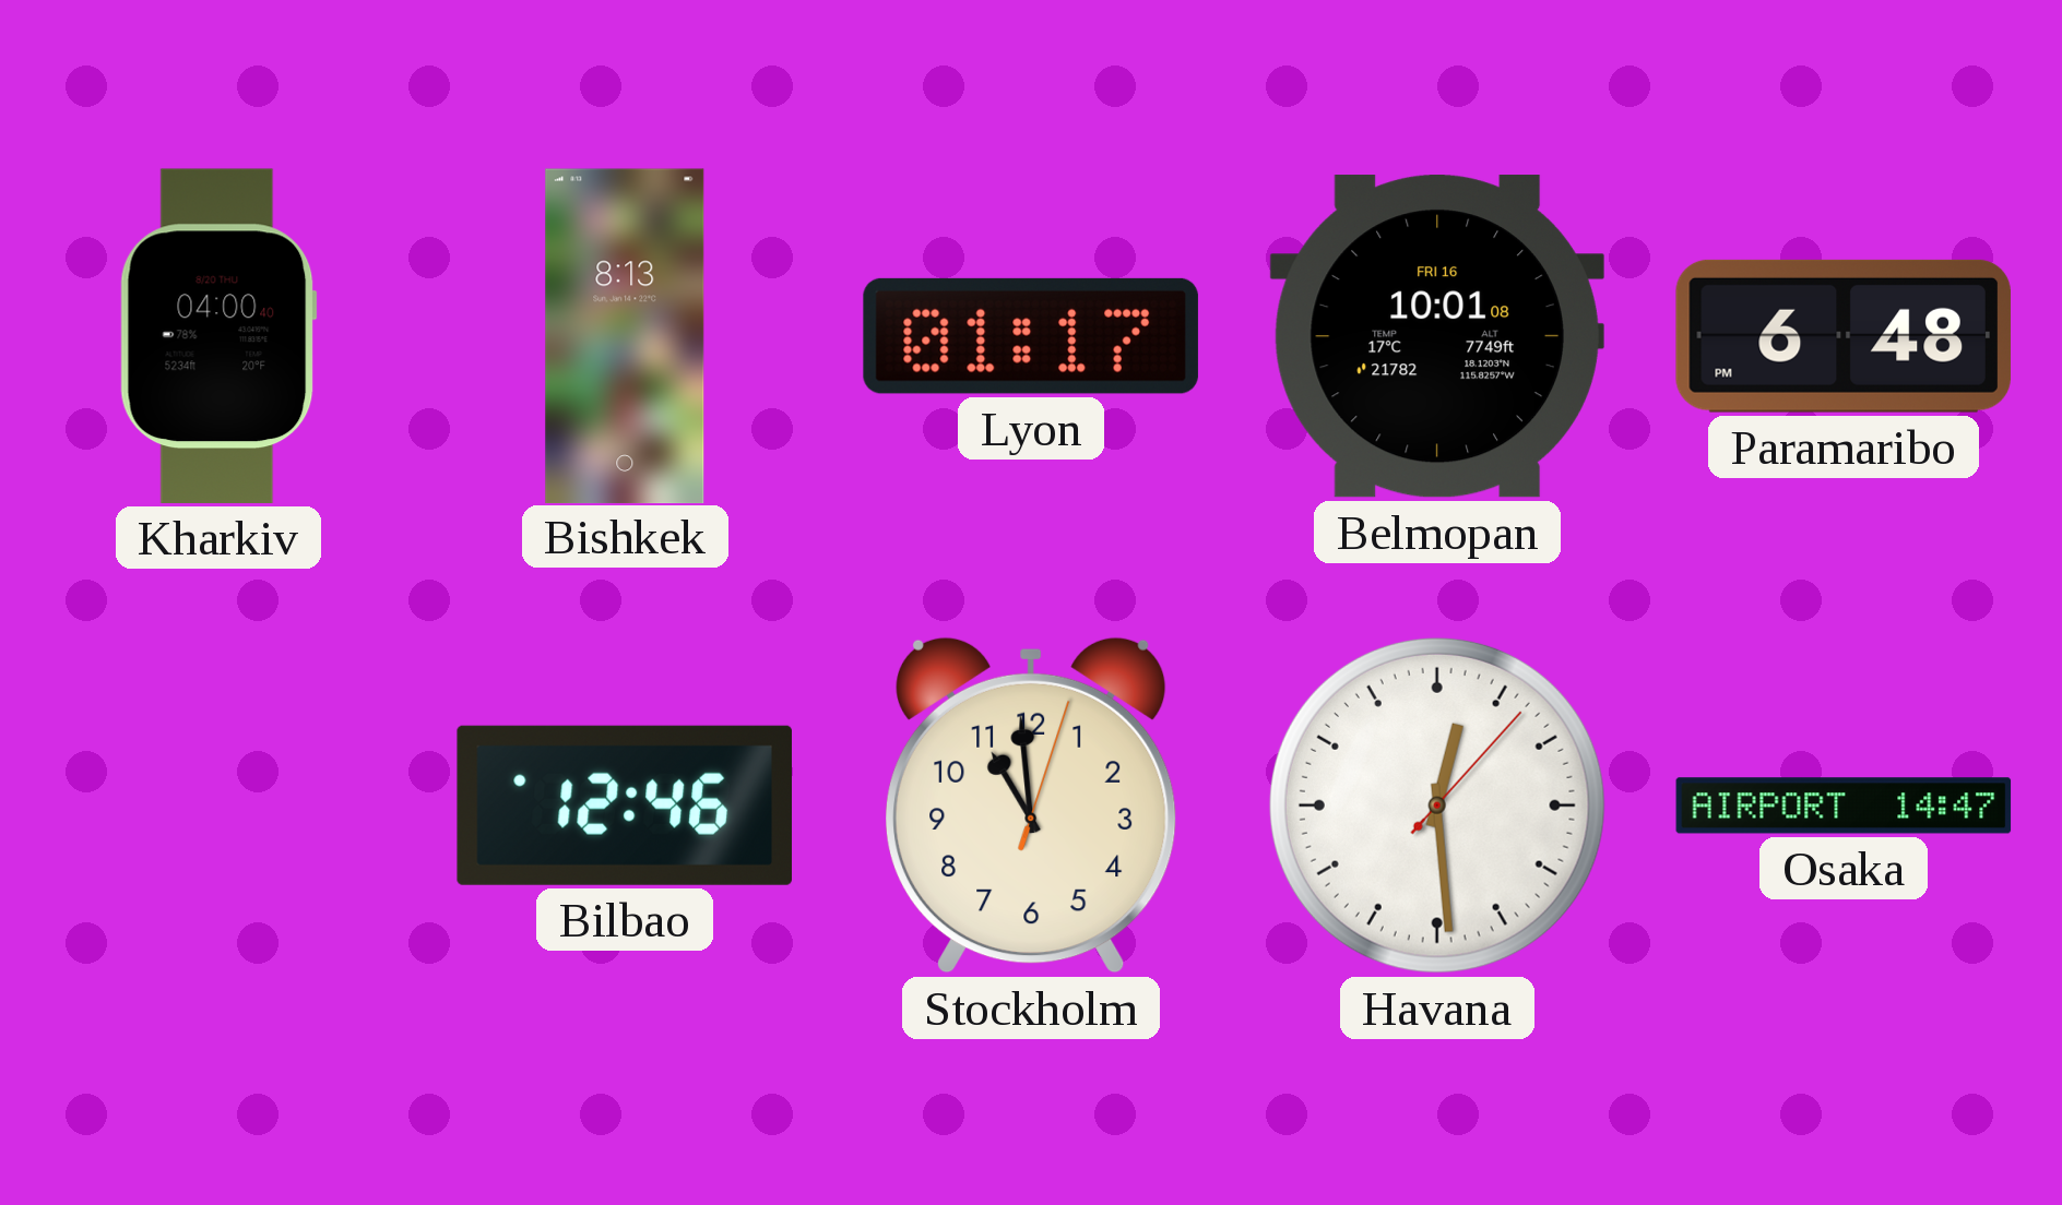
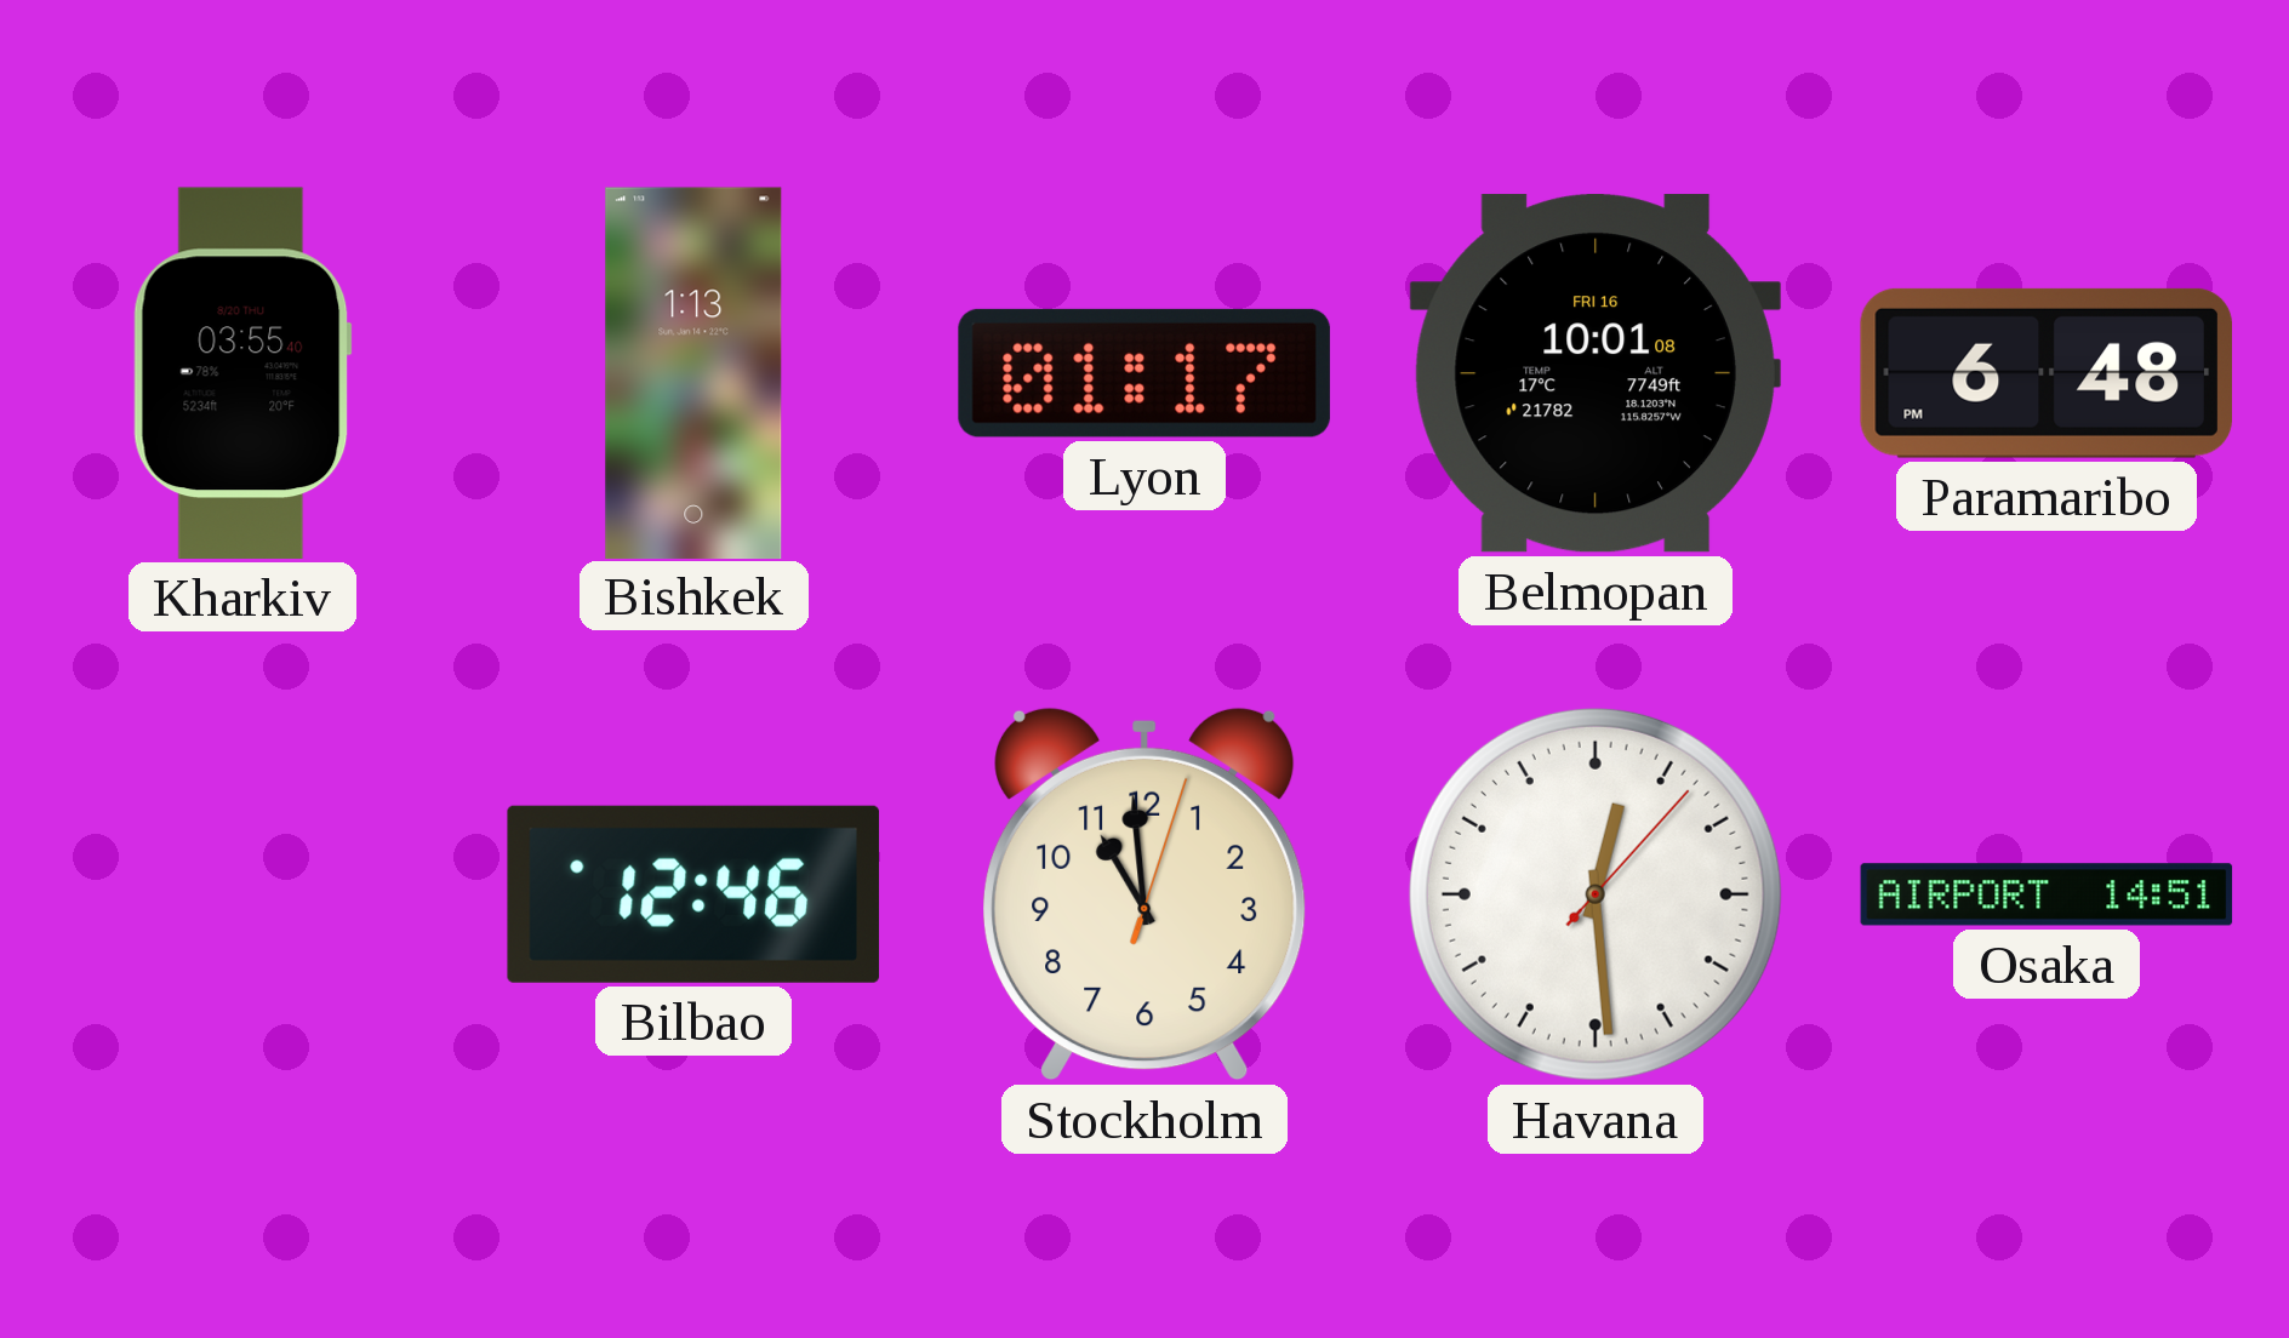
Kharkiv: 04:00 -> 03:55 (242, 373)
Bishkek: 8:13 -> 1:13 (693, 372)
Osaka: 14:47 -> 14:51 (2047, 894)
